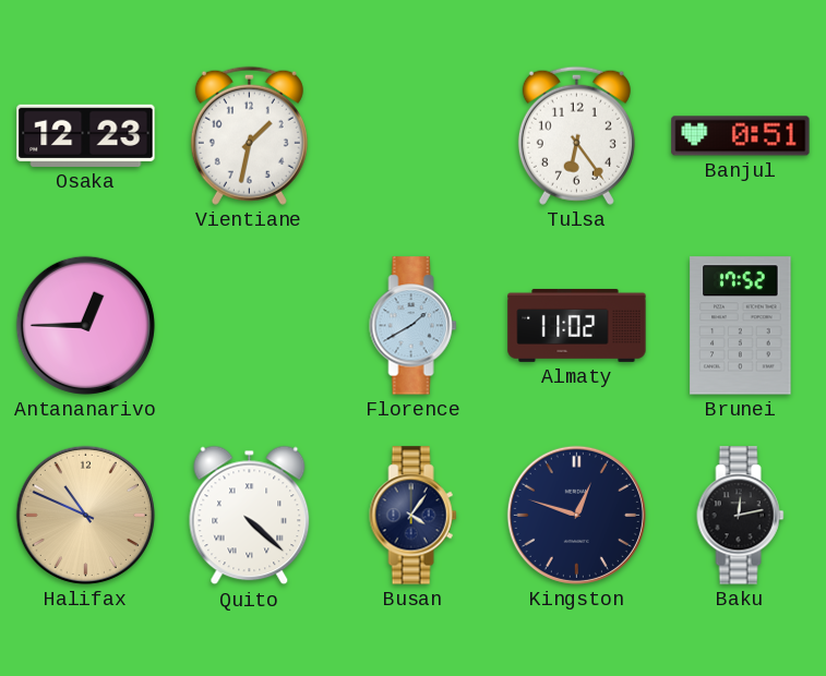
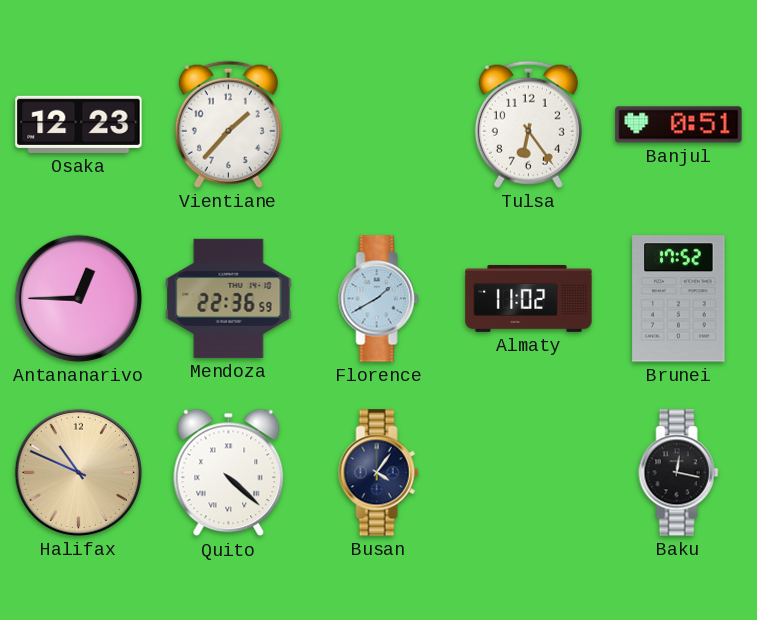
Vientiane: 1:32 -> 1:37 (228, 124)
Mendoza: none -> 22:36 (229, 298)
Kingston: 12:48 -> none (576, 515)
Baku: 12:13 -> 12:17 (679, 473)
